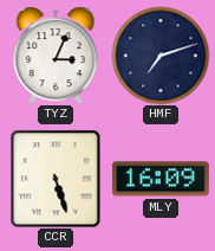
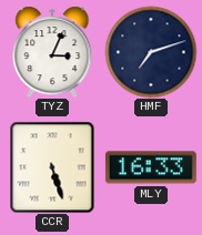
MLY: 16:09 -> 16:33 (151, 167)
